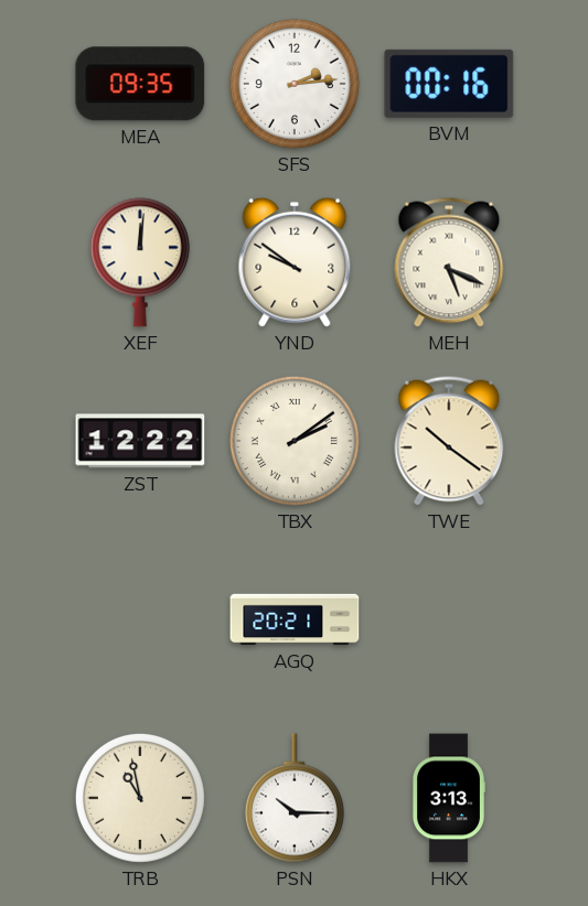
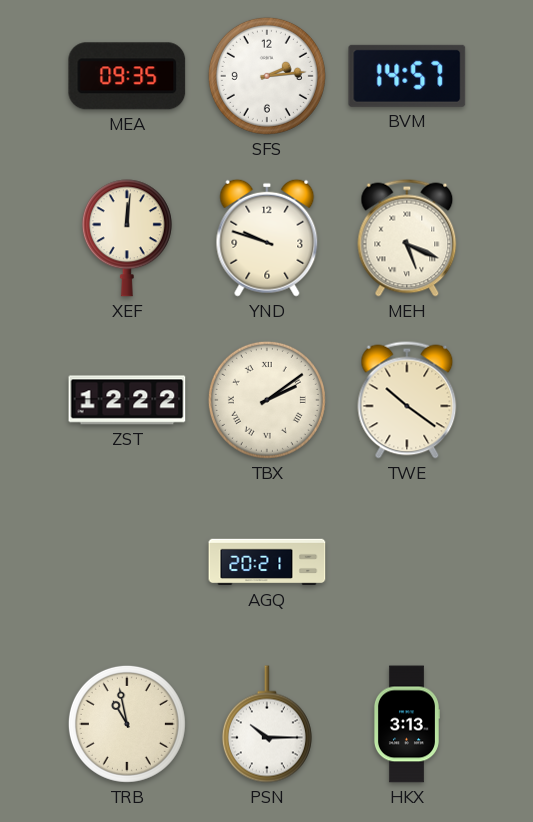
BVM: 00:16 -> 14:57 (407, 76)
YND: 9:51 -> 9:48 (267, 238)
